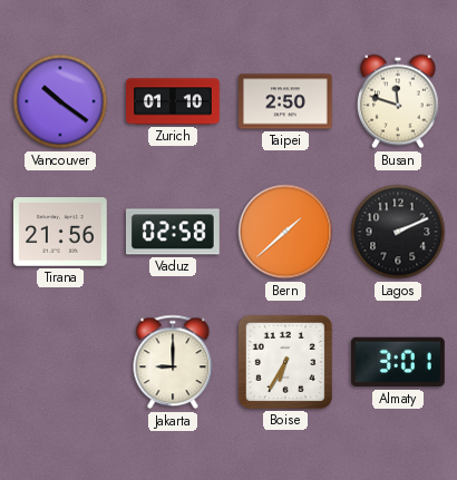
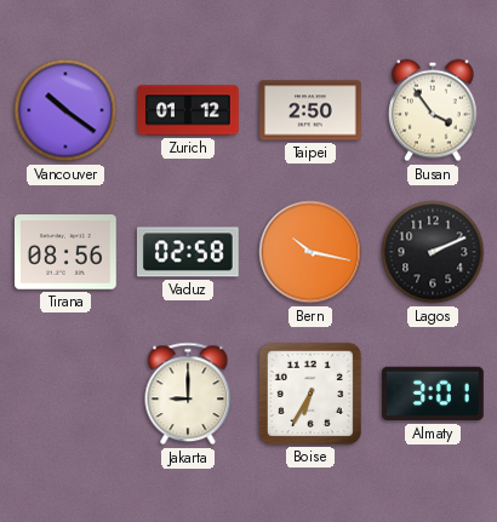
Zurich: 01:10 -> 01:12 (188, 110)
Busan: 11:48 -> 3:54 (434, 110)
Tirana: 21:56 -> 08:56 (67, 252)
Bern: 1:38 -> 10:17 (310, 252)
